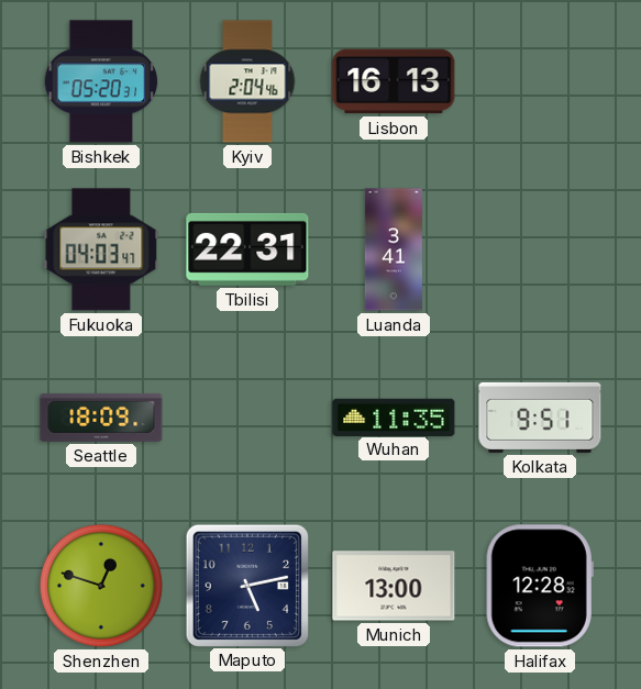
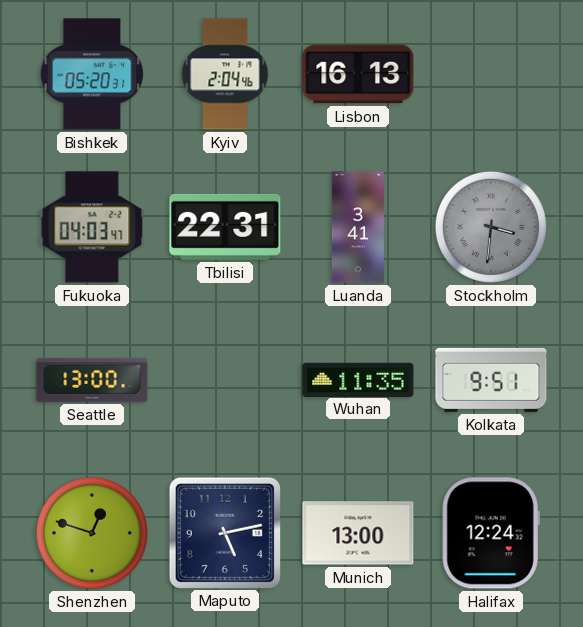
Stockholm: none -> 3:31 (491, 227)
Seattle: 18:09 -> 13:00 (92, 380)
Halifax: 12:28 -> 12:24 (491, 533)
